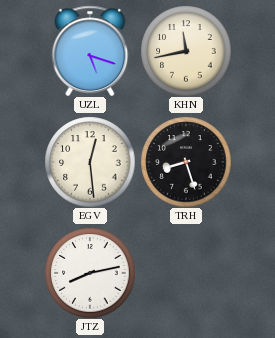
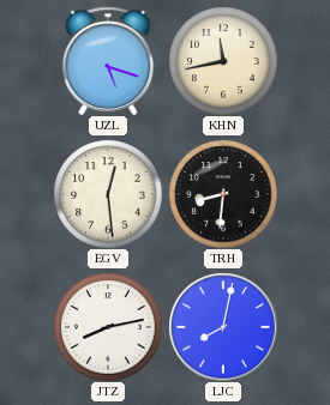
TRH: 8:27 -> 8:31 (223, 194)
LJC: none -> 8:02 (223, 327)
